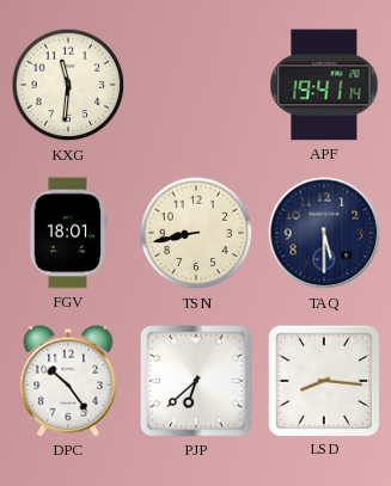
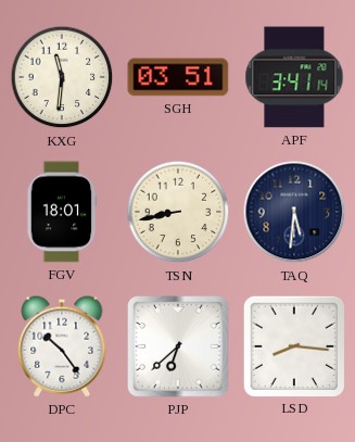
SGH: none -> 03:51 (178, 77)
APF: 19:41 -> 3:41 (294, 77)
TAQ: 5:30 -> 5:31 (294, 212)
